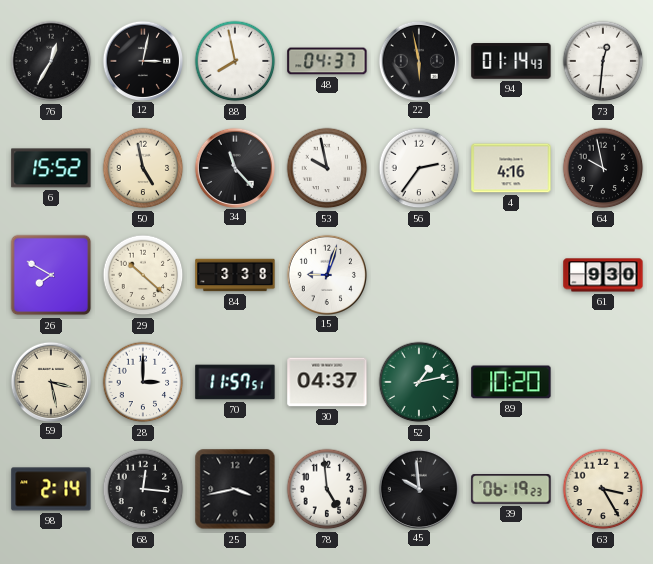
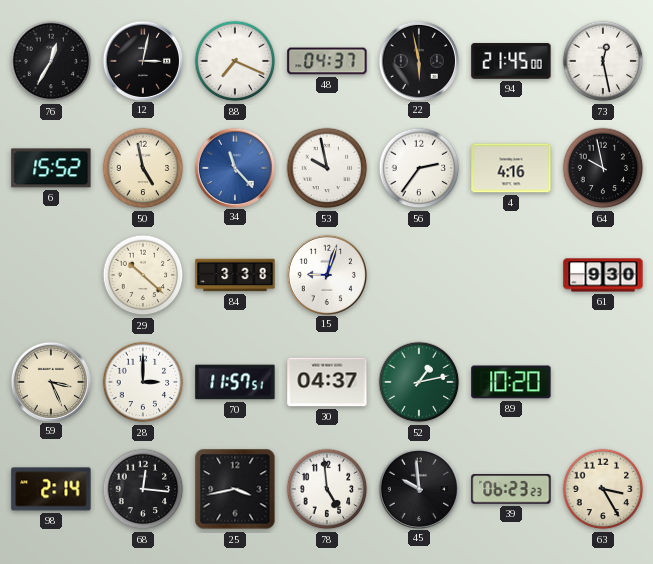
88: 7:58 -> 7:19 (235, 61)
94: 01:14 -> 21:45 (511, 61)
73: 12:31 -> 12:28 (603, 61)
34 dial: black -> blue (234, 167)
26: 7:50 -> none (51, 275)
59: 3:28 -> 3:26 (50, 381)
39: 06:19 -> 06:23 (511, 489)
